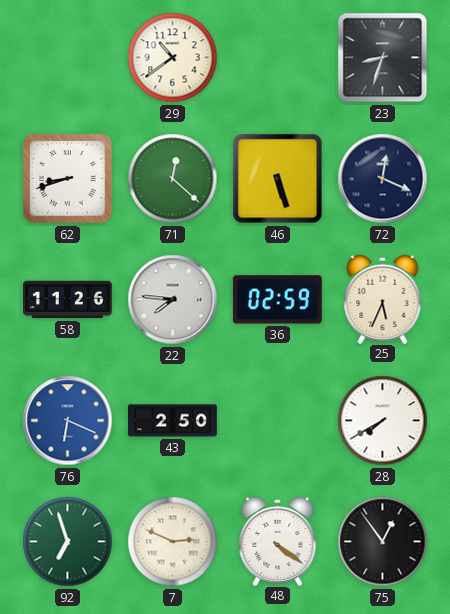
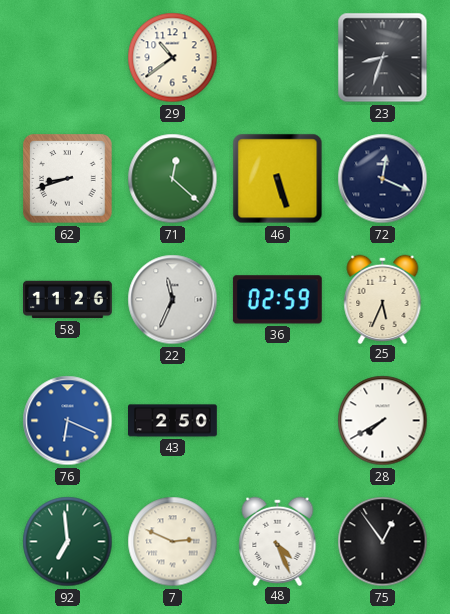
22: 7:46 -> 11:34 (173, 300)
92: 6:57 -> 6:59 (68, 542)
48: 4:21 -> 4:26 (278, 541)
